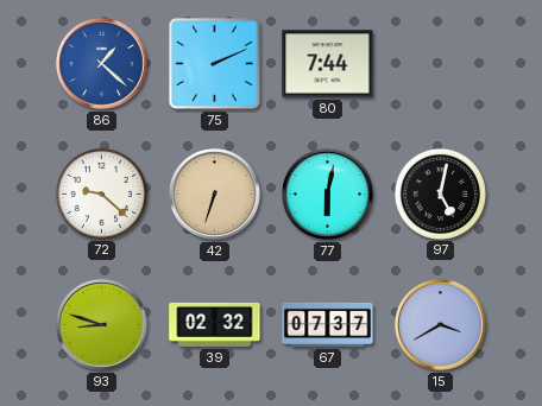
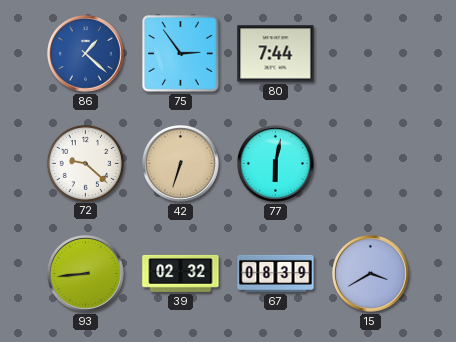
75: 2:11 -> 2:54 (181, 54)
97: 5:02 -> none (440, 194)
93: 8:48 -> 8:44 (86, 274)
67: 07:37 -> 08:39 (276, 273)
